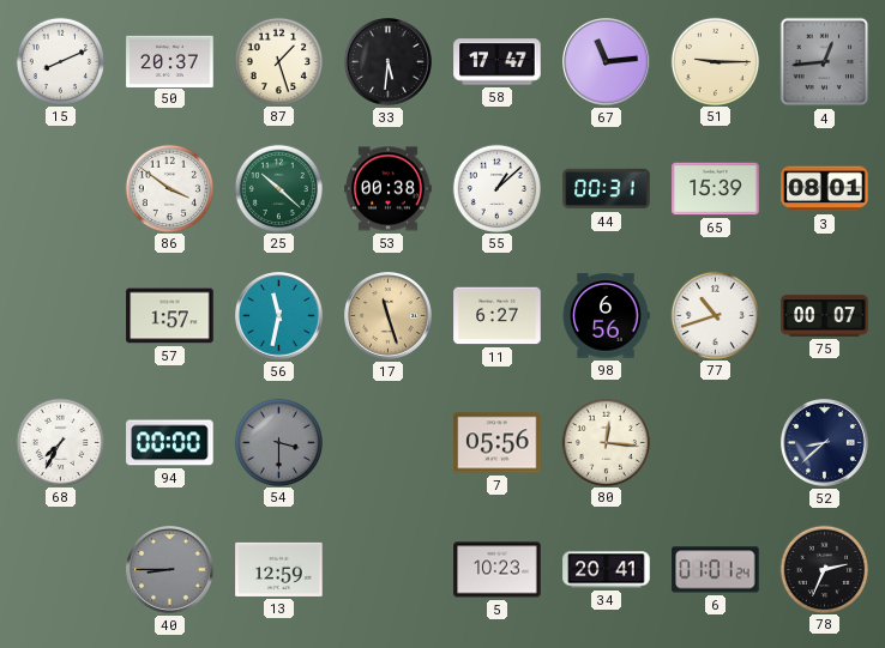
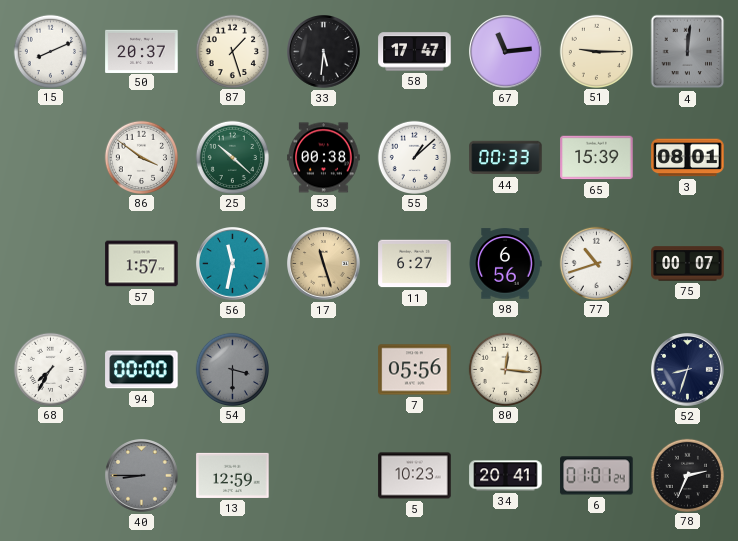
4: 12:44 -> 12:01 (688, 52)
44: 00:31 -> 00:33 (506, 158)
52: 8:38 -> 8:33 (688, 370)
